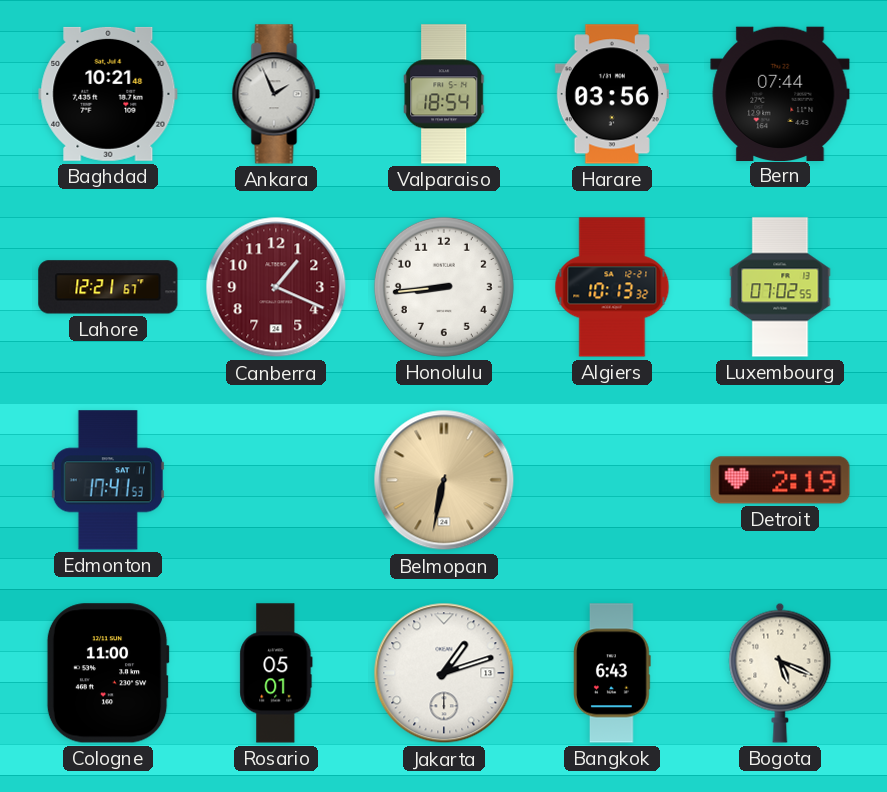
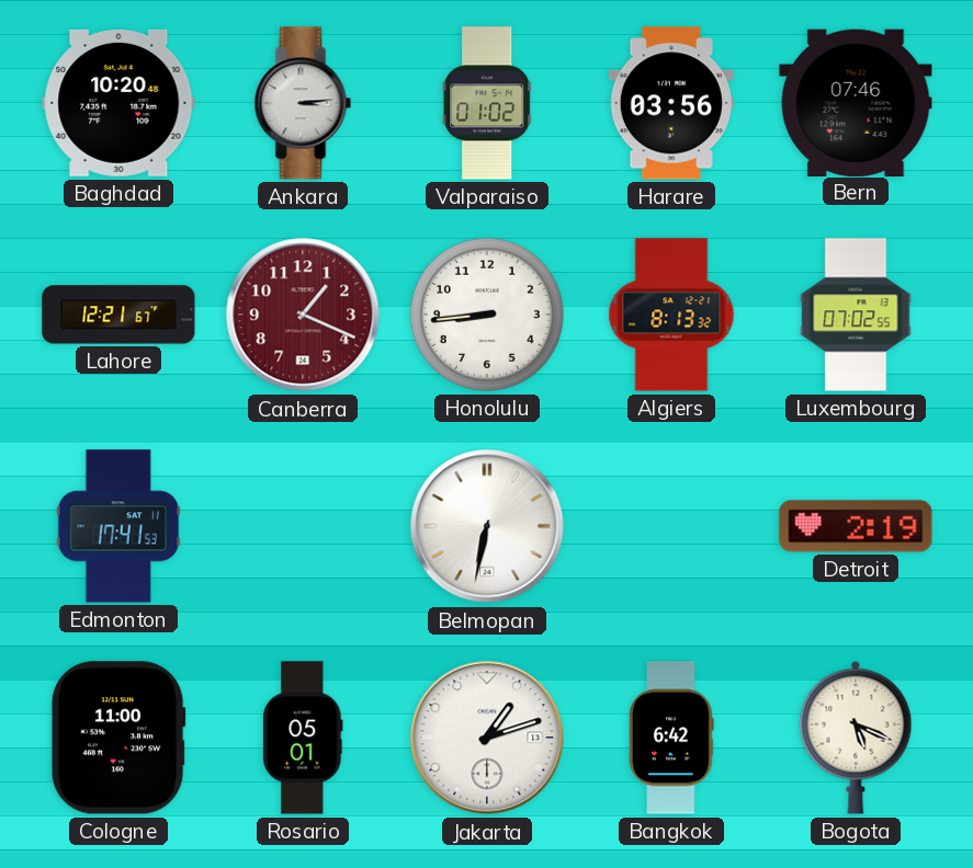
Baghdad: 10:21 -> 10:20 (118, 103)
Ankara: 1:56 -> 3:14 (303, 103)
Valparaiso: 18:54 -> 01:02 (487, 103)
Bern: 07:44 -> 07:46 (856, 102)
Algiers: 10:13 -> 8:13 (671, 315)
Belmopan dial: champagne -> white (487, 526)
Bangkok: 6:43 -> 6:42 (671, 738)
